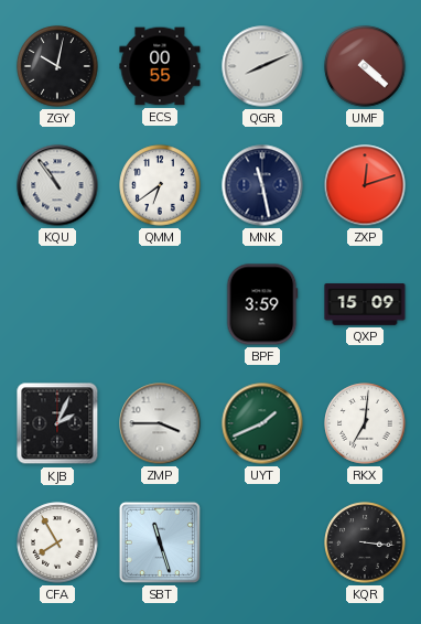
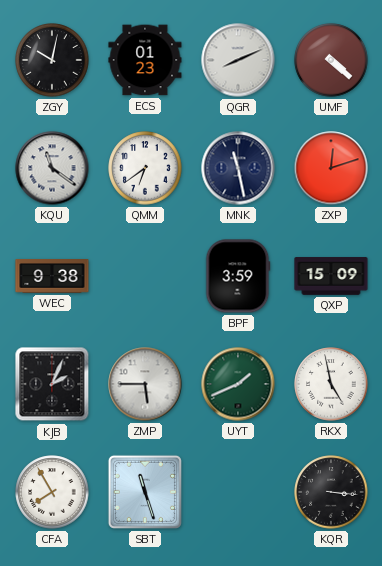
ECS: 00:55 -> 01:23 (145, 60)
KQU: 10:54 -> 11:21 (52, 168)
WEC: none -> 9:38 (52, 277)
ZMP: 3:45 -> 5:45 (145, 384)
RKX: 7:01 -> 4:58 (331, 384)
